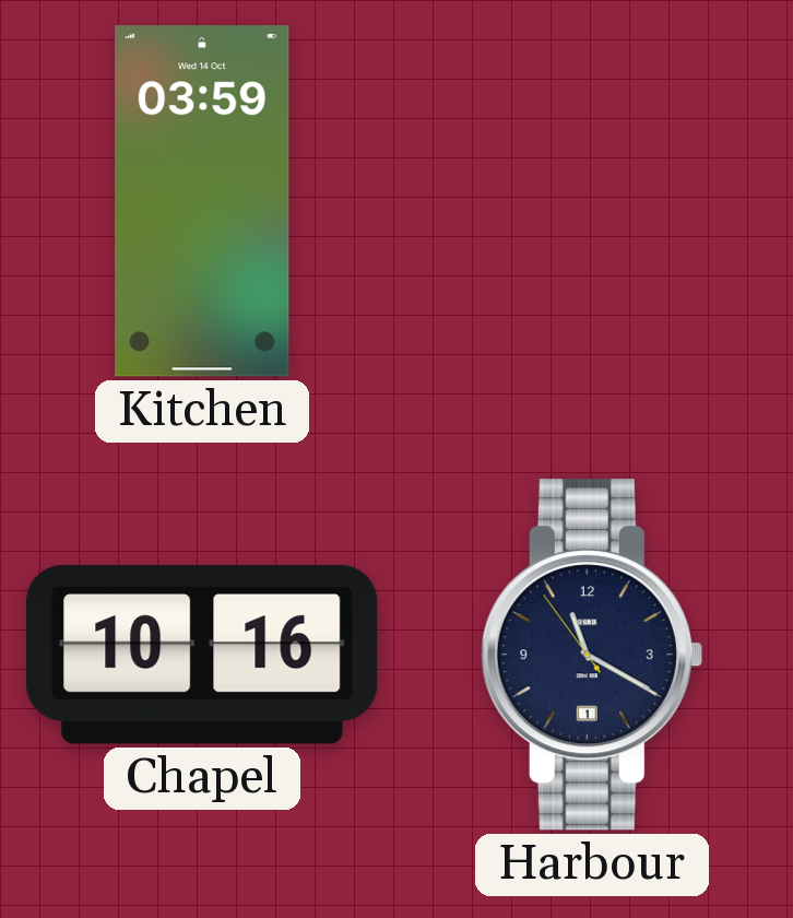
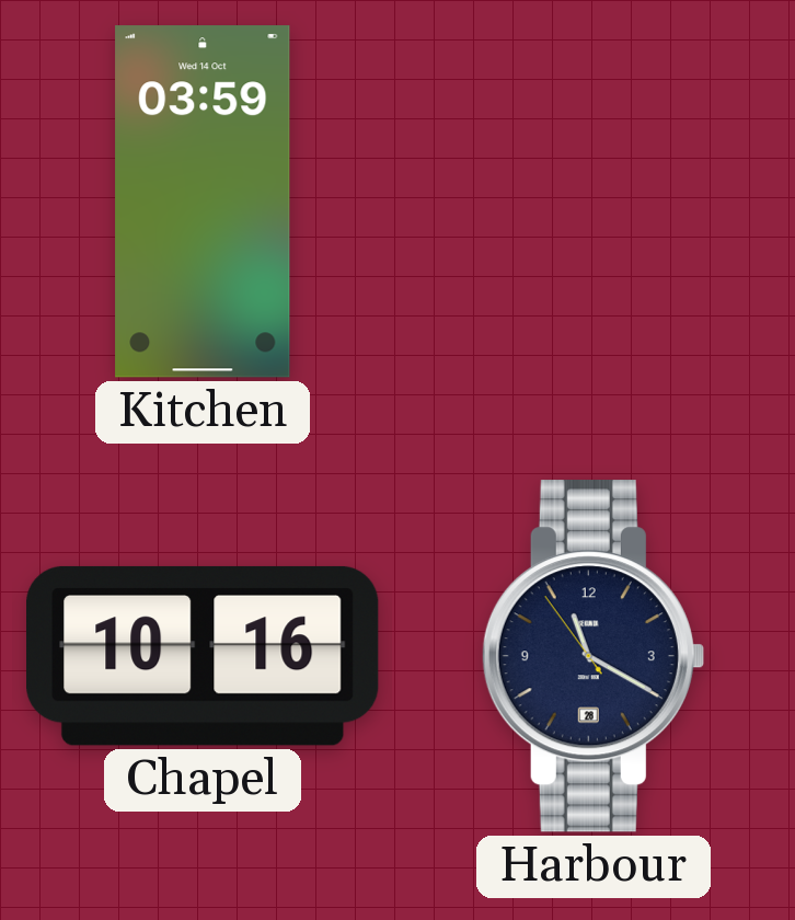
Harbour date: 1 -> 28 (592, 656)
